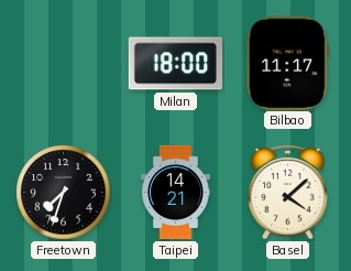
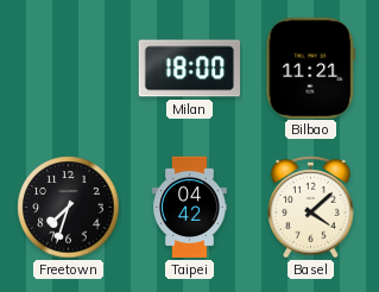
Bilbao: 11:17 -> 11:21 (311, 68)
Taipei: 14:21 -> 04:42 (190, 208)
